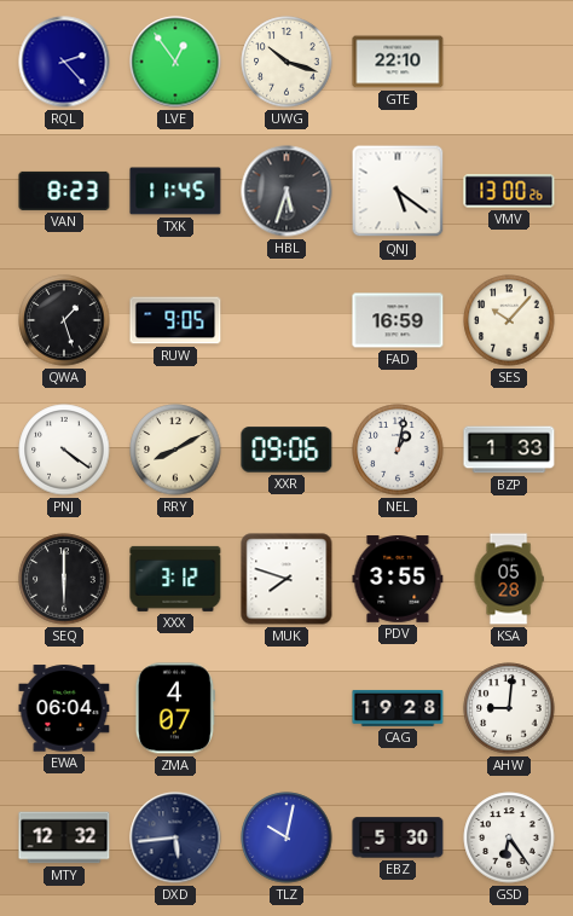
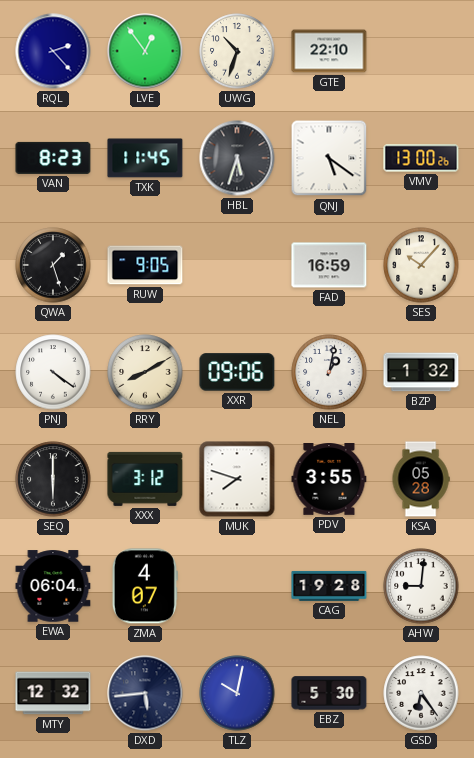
UWG: 10:18 -> 10:33 (237, 51)
BZP: 1:33 -> 1:32 (421, 372)
